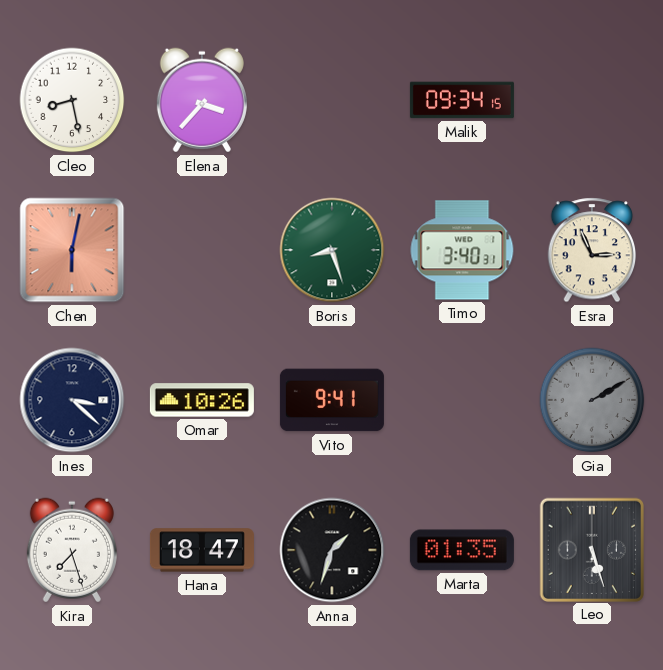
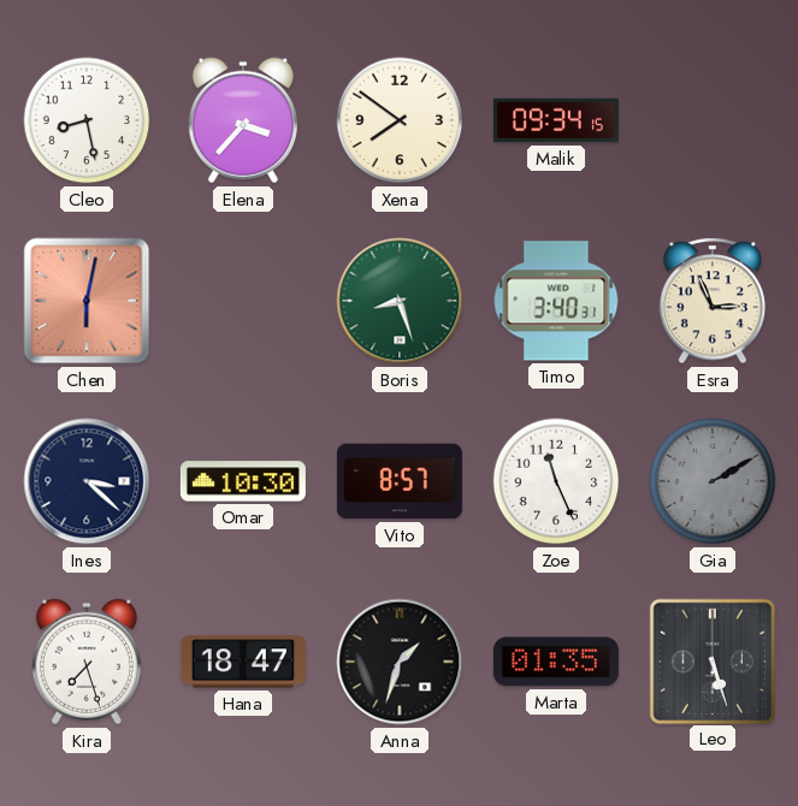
Xena: none -> 7:51 (400, 120)
Omar: 10:26 -> 10:30 (243, 481)
Vito: 9:41 -> 8:57 (400, 481)
Zoe: none -> 11:26 (556, 481)
